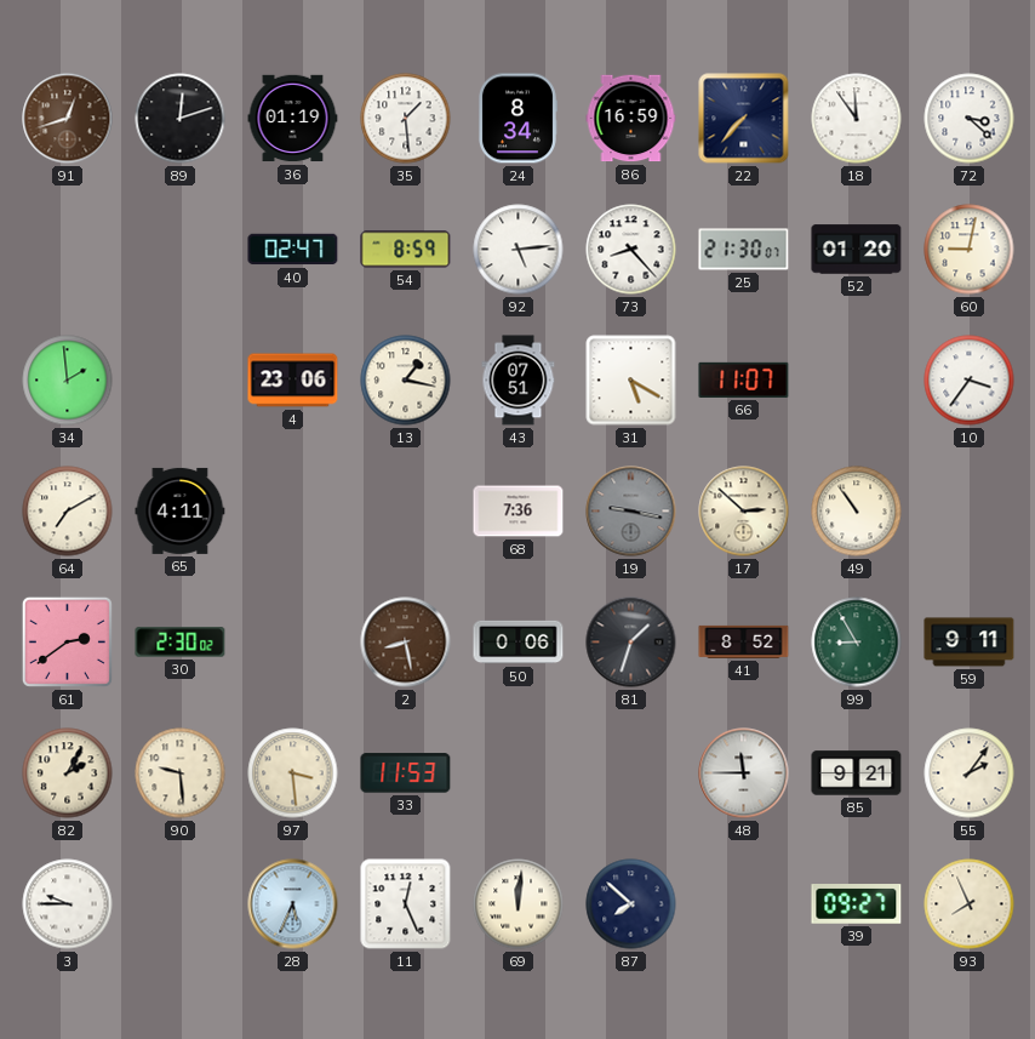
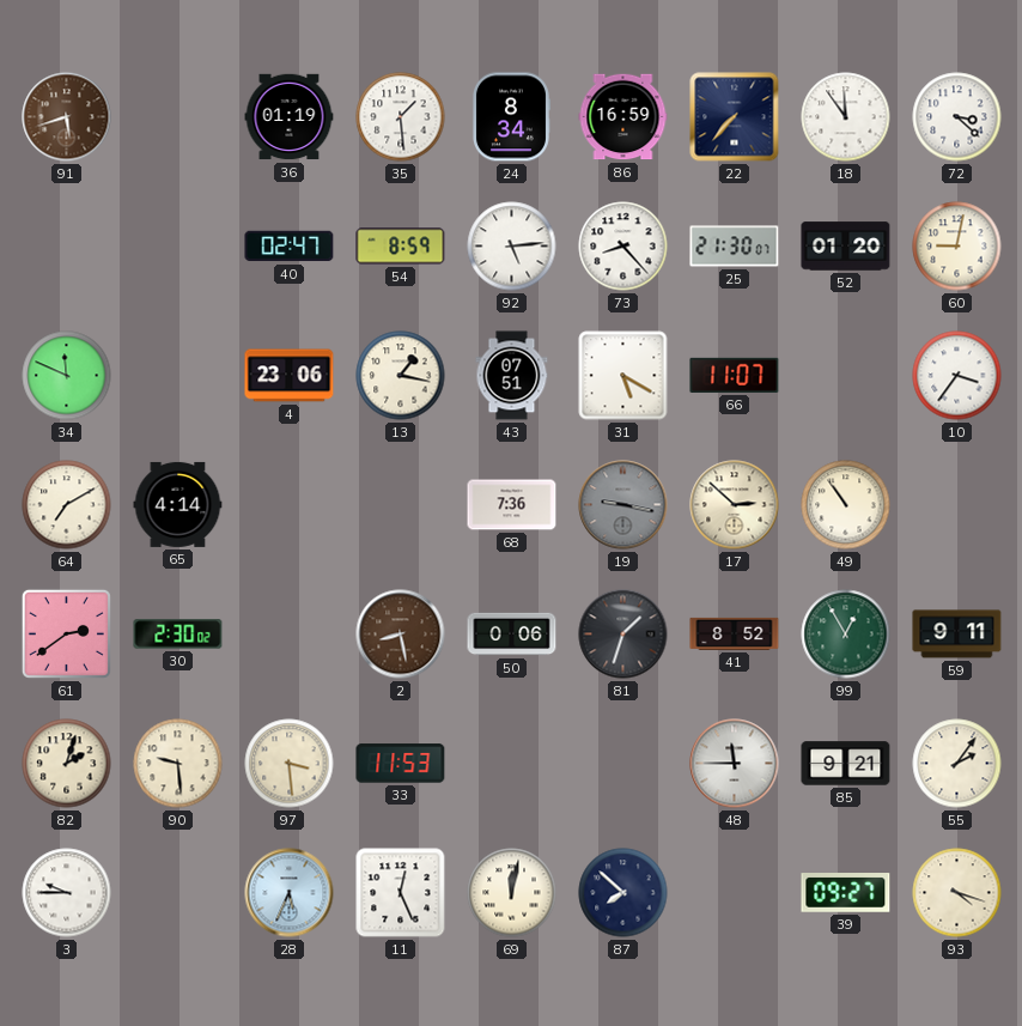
91: 12:42 -> 5:42 (67, 117)
89: 12:12 -> none (181, 119)
34: 1:59 -> 11:49 (67, 376)
65: 4:11 -> 4:14 (178, 504)
99: 8:55 -> 12:55 (846, 635)
82: 2:05 -> 2:03 (67, 764)
69: 12:01 -> 12:02 (512, 893)
93: 7:56 -> 4:18 (957, 893)
